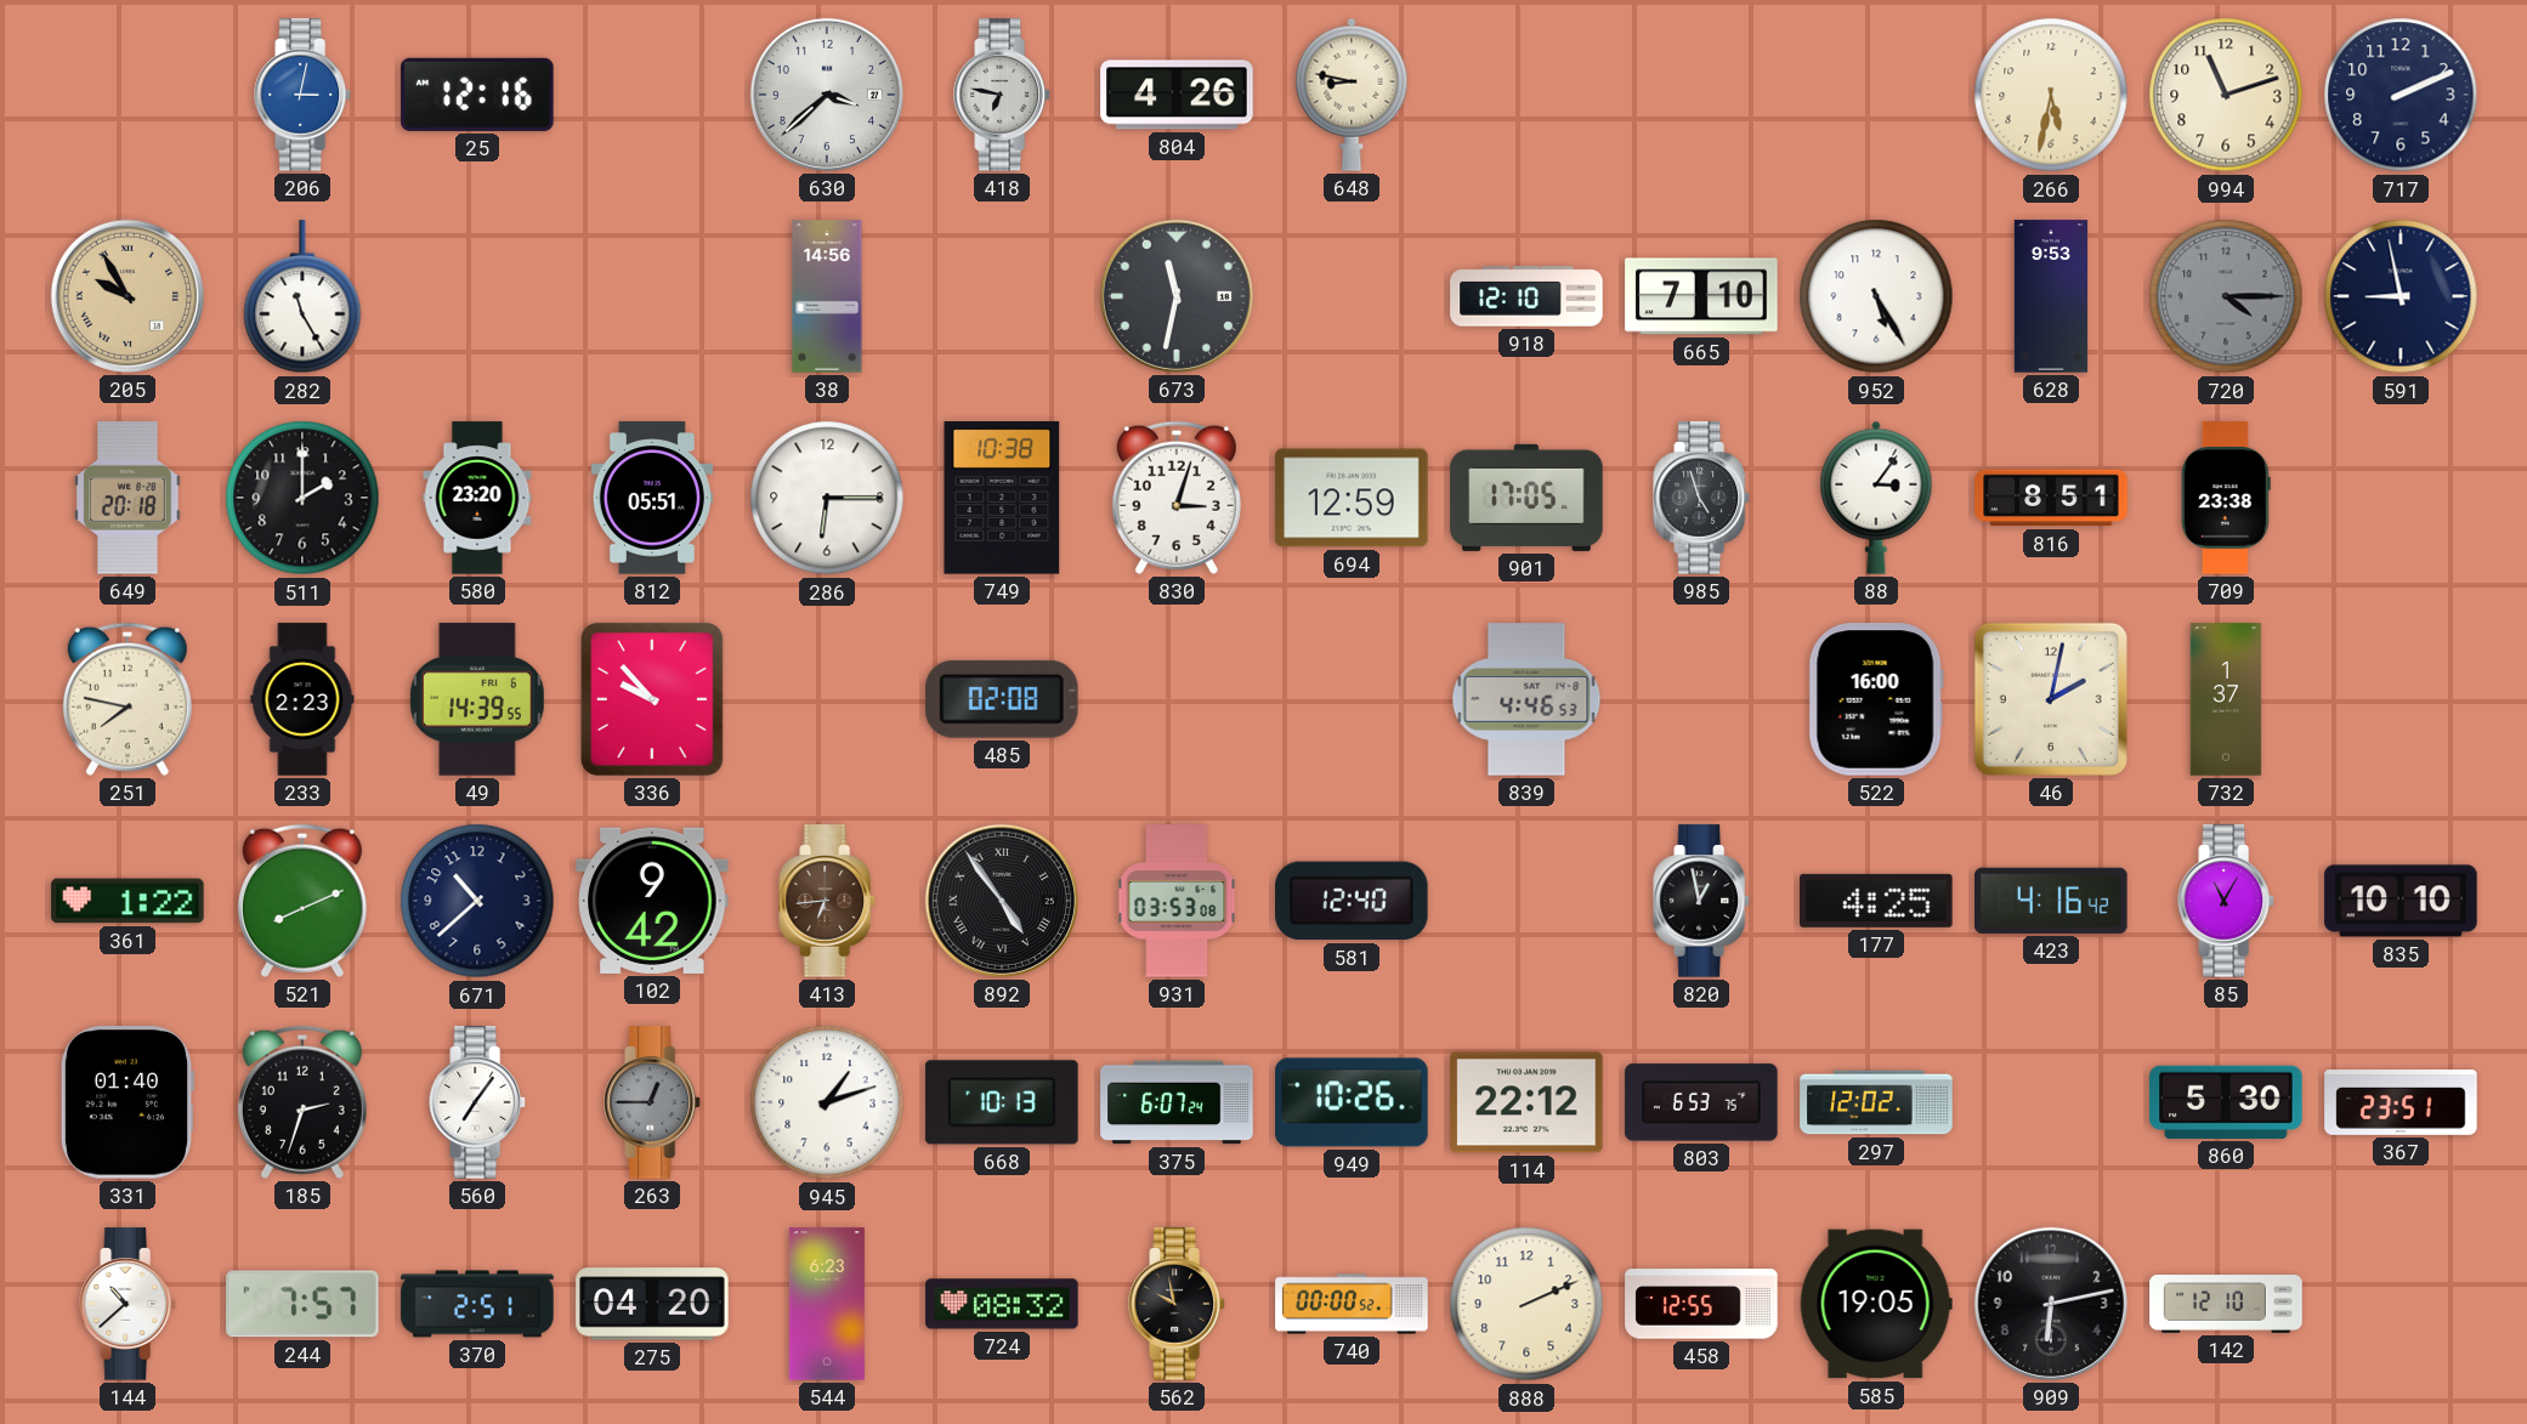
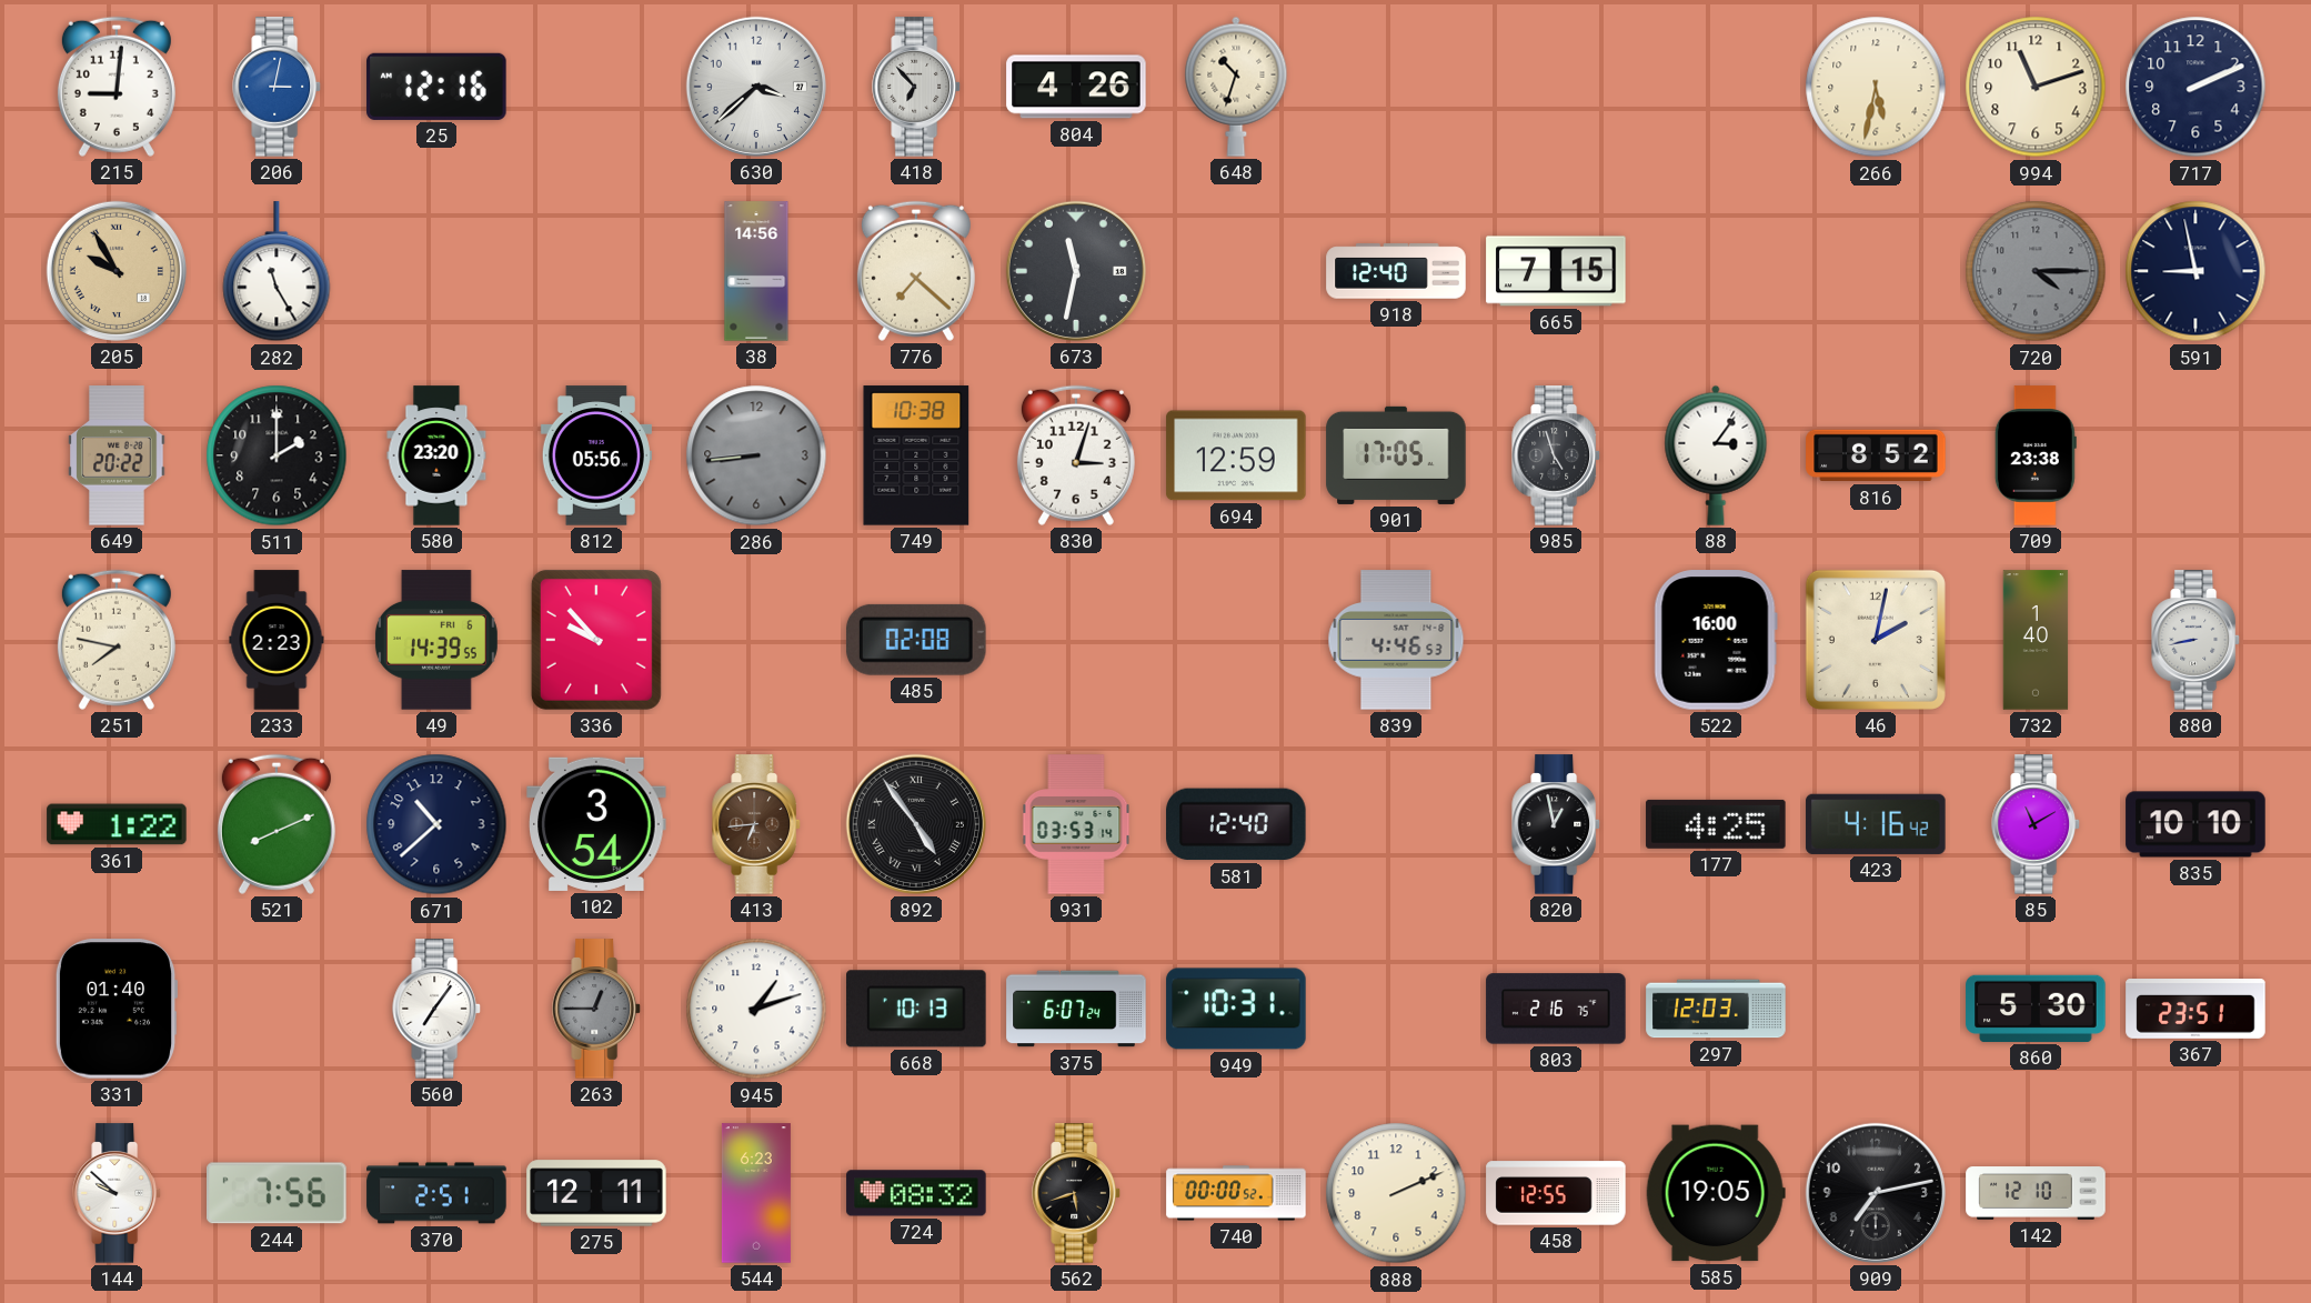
215: none -> 9:01 (117, 87)
418: 6:47 -> 6:53 (916, 87)
648: 8:47 -> 10:33 (1236, 87)
776: none -> 7:22 (916, 271)
918: 12:10 -> 12:40 (1396, 271)
665: 7:10 -> 7:15 (1556, 271)
952: 5:25 -> none (1876, 296)
628: 9:53 -> none (2050, 296)
649: 20:18 -> 20:22 (117, 455)
812: 05:51 -> 05:56 (596, 455)
286: 6:15 -> 8:44 (756, 455)
286 dial: white -> grey (756, 455)
816: 8:51 -> 8:52 (1876, 455)
732: 1:37 -> 1:40 (2036, 640)
880: none -> 8:43 (2196, 640)
102: 9:42 -> 3:54 (596, 824)
931: 03:53:08 -> 03:53:14 (1076, 824)
85: 11:05 -> 11:10 (2036, 824)
185: 2:33 -> none (302, 1102)
949: 10:26 -> 10:31 (1236, 1009)
114: 22:12 -> none (1526, 1102)
803: 6:53 -> 2:16 (1556, 1009)
297: 12:02 -> 12:03 (1716, 1009)
144: 10:38 -> 9:52 (117, 1193)
244: 7:57 -> 7:56 (277, 1193)
275: 04:20 -> 12:11 (596, 1193)
562: 9:58 -> 5:42 (1076, 1193)
909: 6:13 -> 7:13 (1876, 1193)
